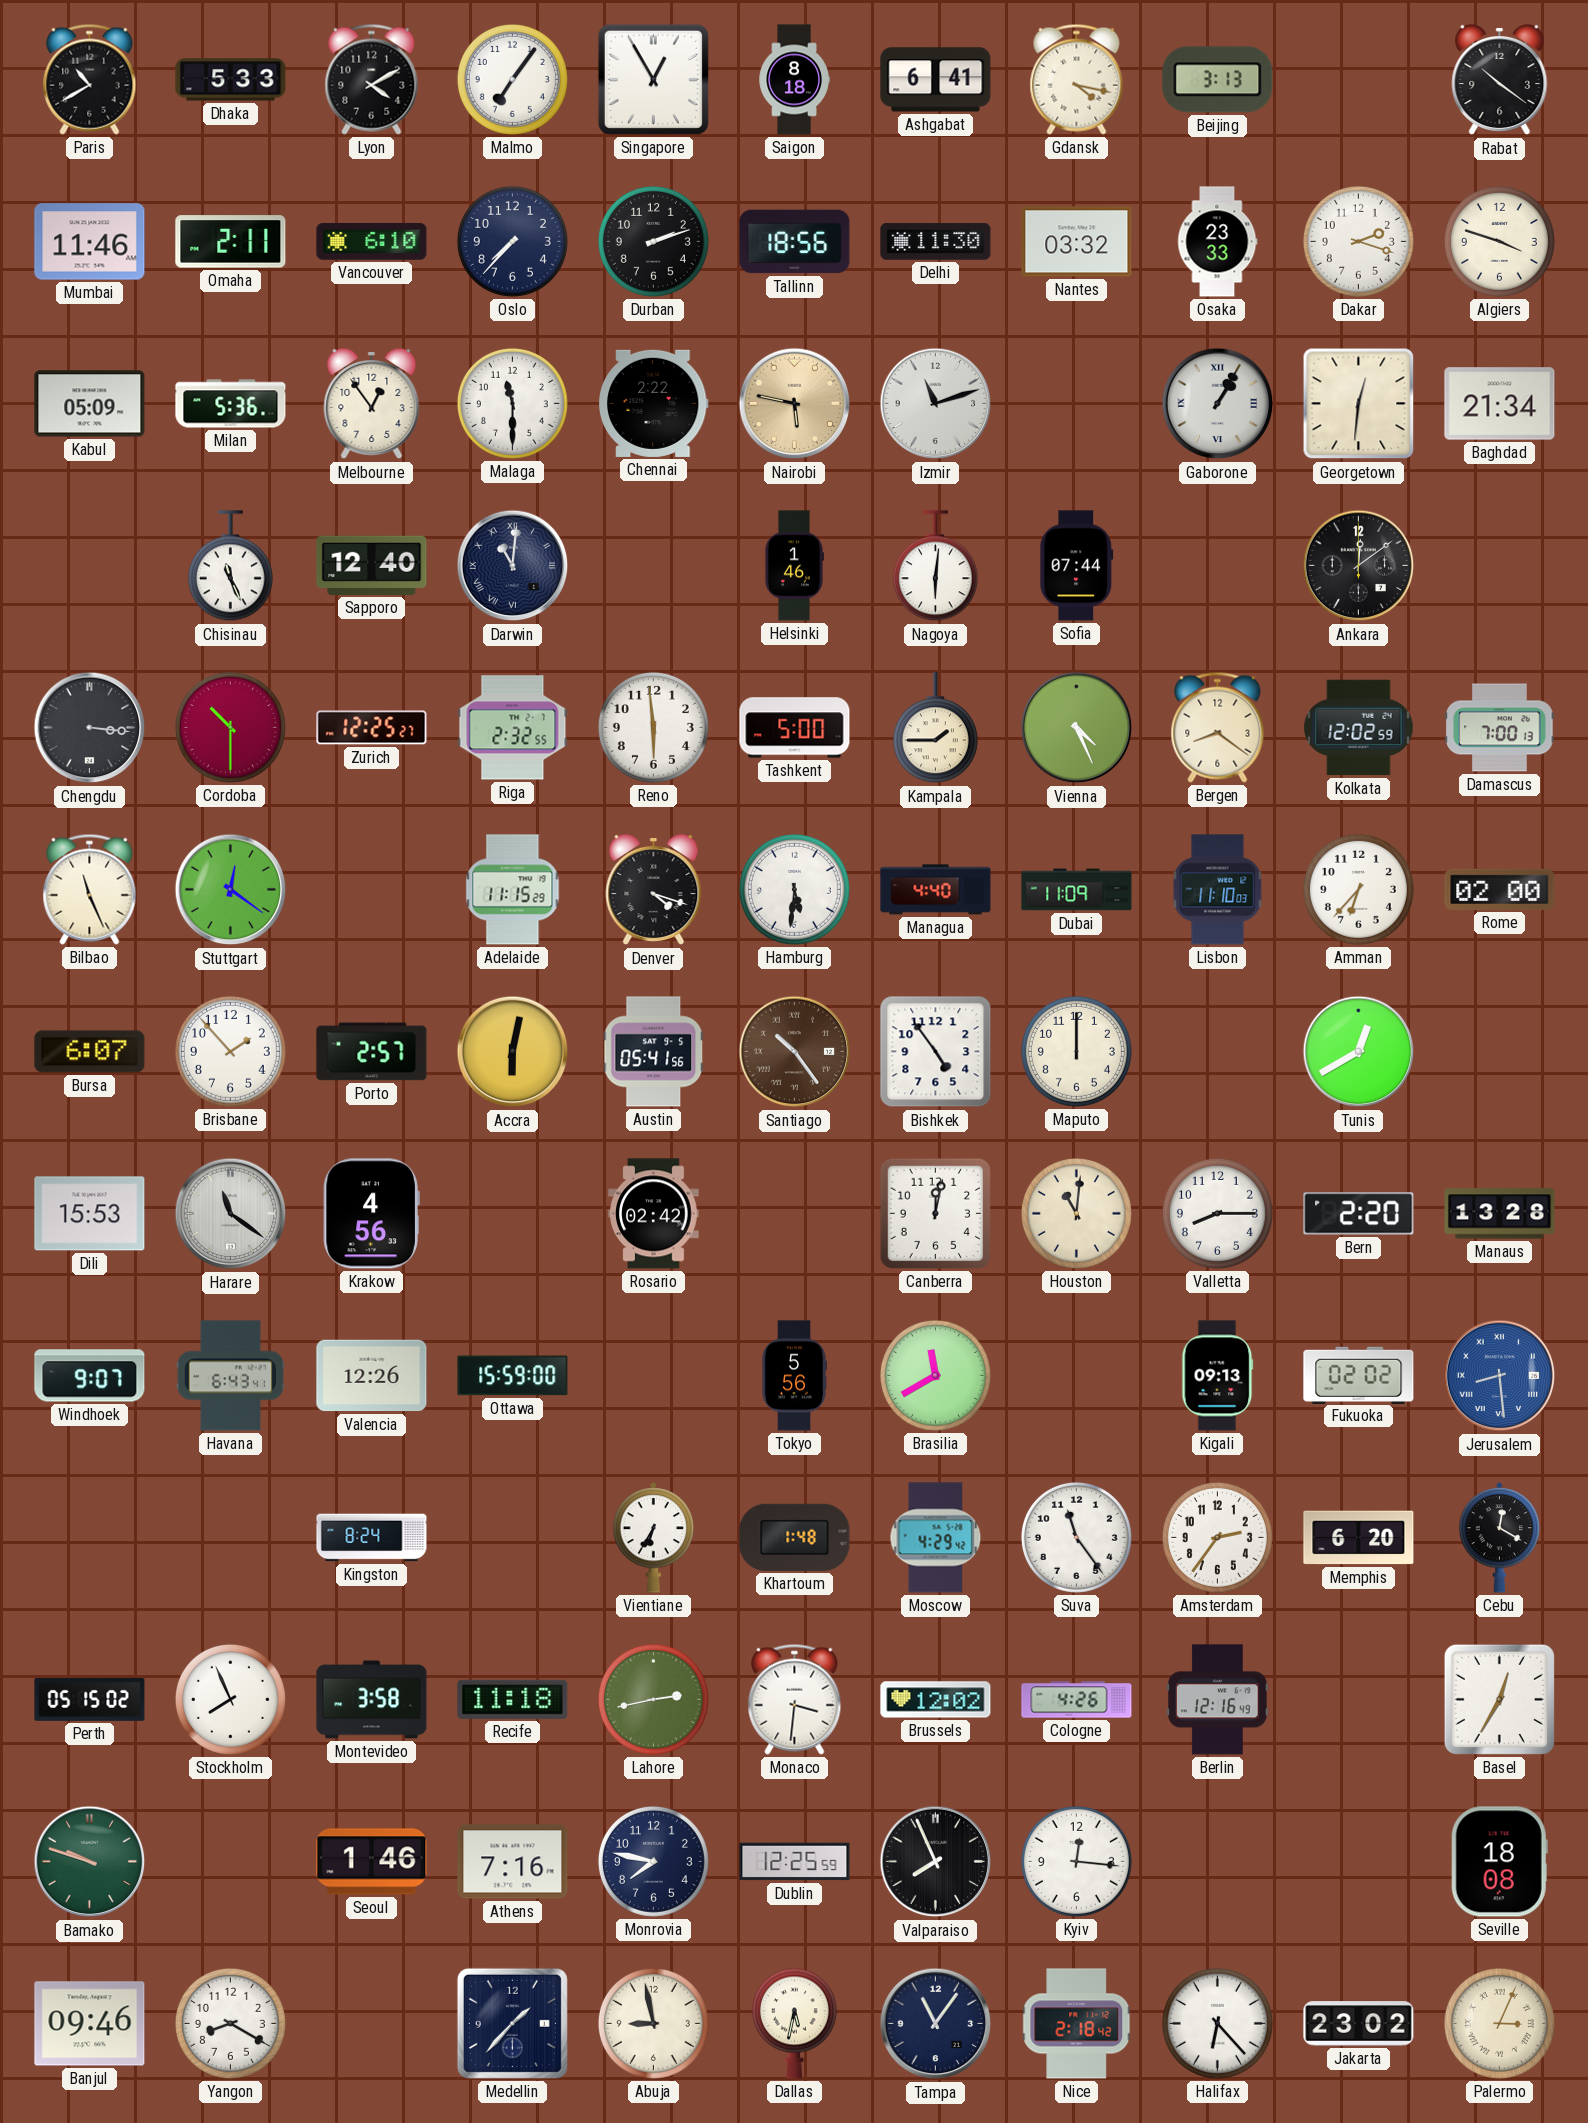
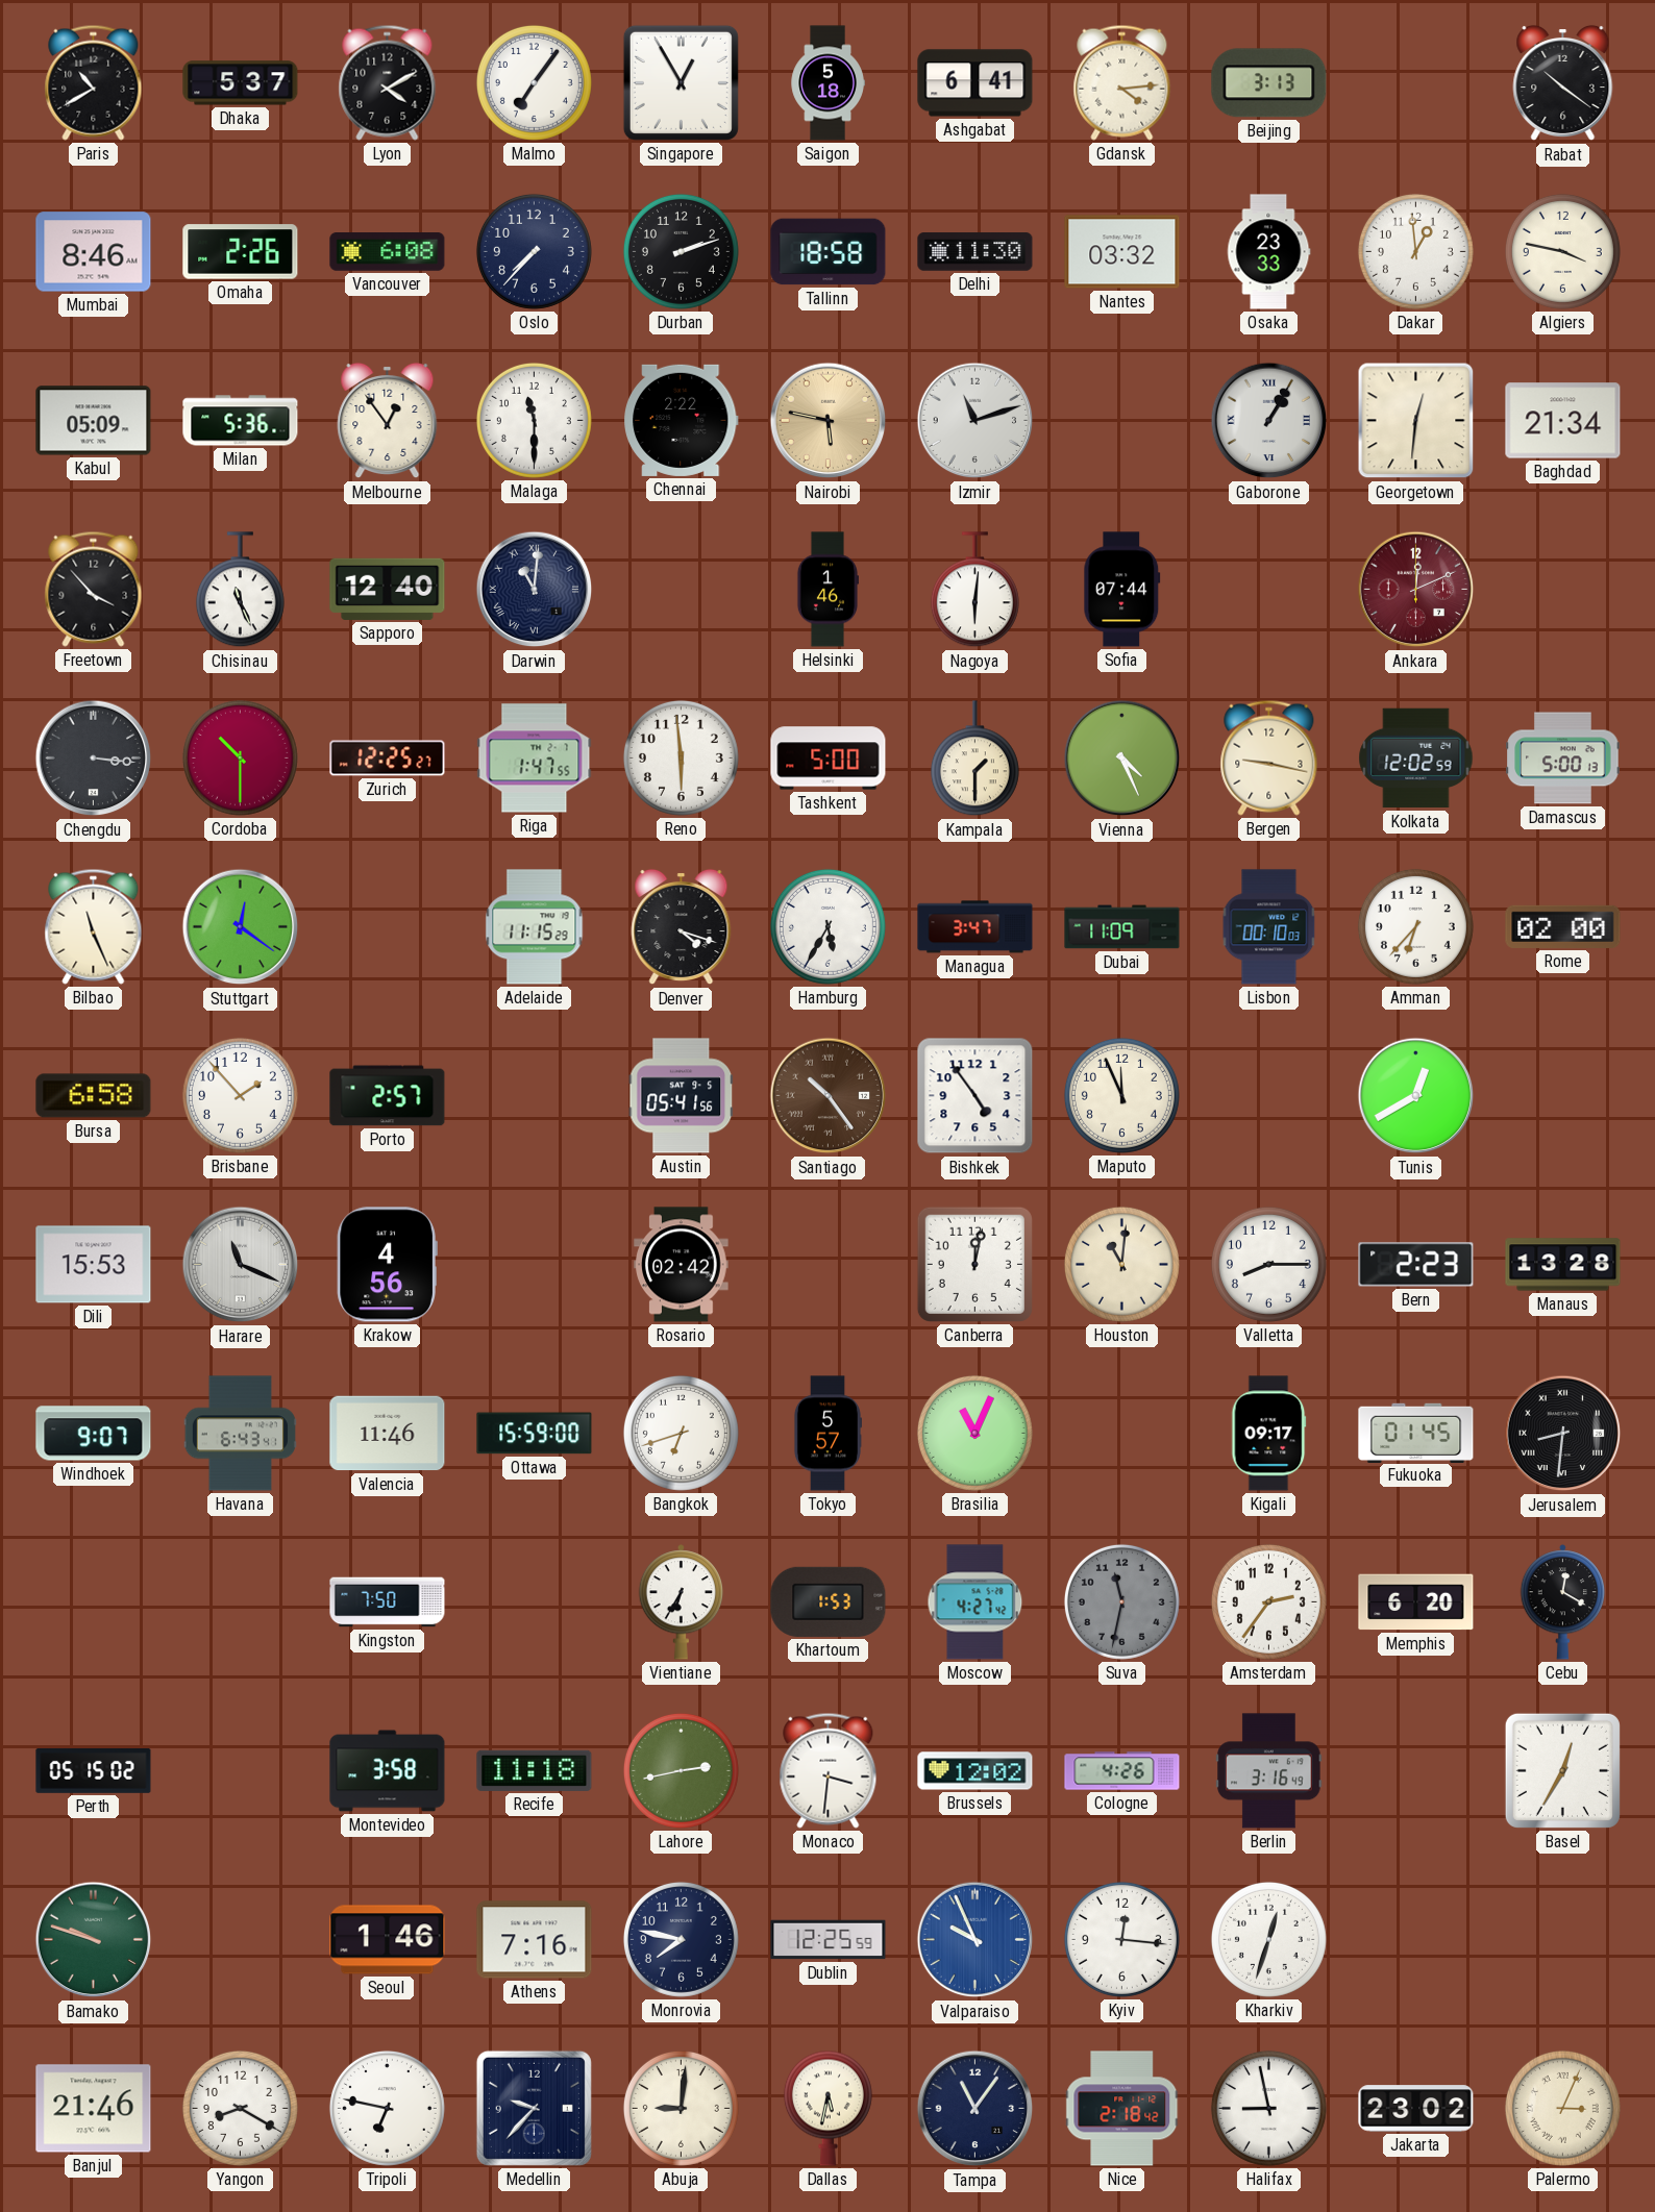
Dhaka: 5:33 -> 5:37 (241, 83)
Saigon: 8:18 -> 5:18 (827, 83)
Gdansk: 4:17 -> 4:14 (1122, 82)
Mumbai: 11:46 -> 8:46 (94, 252)
Omaha: 2:11 -> 2:26 (241, 252)
Vancouver: 6:10 -> 6:08 (388, 252)
Tallinn: 18:56 -> 18:58 (829, 252)
Dakar: 2:18 -> 12:59 (1415, 251)
Algiers: 3:48 -> 3:47 (1562, 251)
Freetown: none -> 3:53 (94, 589)
Ankara: 12:09 -> 12:11 (1416, 590)
Ankara dial: black -> burgundy (1416, 590)
Riga: 2:32 -> 1:47 (535, 759)
Kampala: 1:45 -> 1:30 (974, 759)
Bergen: 8:21 -> 9:17 (1269, 757)
Damascus: 7:00 -> 5:00 (1563, 759)
Hamburg: 5:31 -> 5:35 (827, 926)
Managua: 4:40 -> 3:47 (975, 927)
Lisbon: 11:10 -> 00:10 (1269, 927)
Bursa: 6:07 -> 6:58 (94, 1096)
Accra: 6:02 -> none (513, 1052)
Maputo: 12:00 -> 11:56 (1121, 1095)
Harare: 11:21 -> 11:19 (241, 1265)
Bern: 2:20 -> 2:23 (1416, 1265)
Valencia: 12:26 -> 11:46 (388, 1434)
Bangkok: none -> 6:42 (681, 1433)
Tokyo: 5:56 -> 5:57 (827, 1434)
Brasilia: 11:40 -> 11:04 (974, 1433)
Kigali: 09:13 -> 09:17 (1269, 1434)
Fukuoka: 02:02 -> 01:45 (1416, 1433)
Jerusalem: 8:29 -> 8:31 (1563, 1434)
Jerusalem dial: blue -> black (1563, 1434)
Kingston: 8:24 -> 7:50 (388, 1602)
Khartoum: 1:48 -> 1:53 (829, 1601)
Moscow: 4:29 -> 4:27 (975, 1602)
Suva: 11:24 -> 11:32 (1121, 1601)
Suva dial: white -> grey (1121, 1601)
Stockholm: 7:56 -> none (230, 1699)
Berlin: 12:16 -> 3:16 (1269, 1771)
Valparaiso: 7:56 -> 9:56 (975, 1940)
Valparaiso dial: black -> blue (975, 1940)
Kharkiv: none -> 12:33 (1268, 1939)
Seville: 18:08 -> none (1499, 1862)
Banjul: 09:46 -> 21:46 (94, 2109)
Tripoli: none -> 6:47 (387, 2108)
Medellin: 1:37 -> 9:37 (534, 2108)
Abuja: 8:58 -> 9:01 (681, 2108)
Halifax: 6:23 -> 8:58 (1268, 2108)
